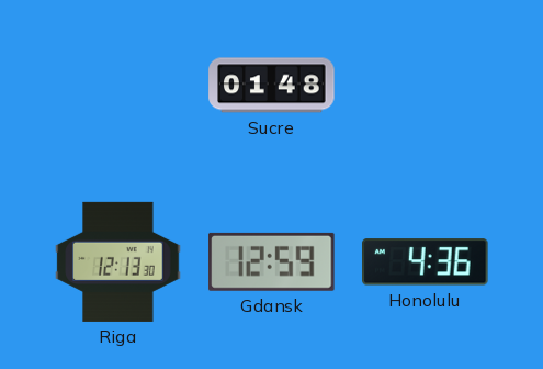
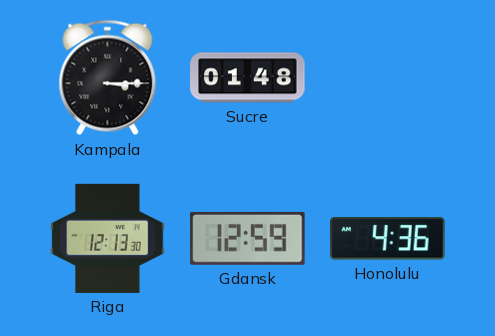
Kampala: none -> 3:15 (108, 78)
